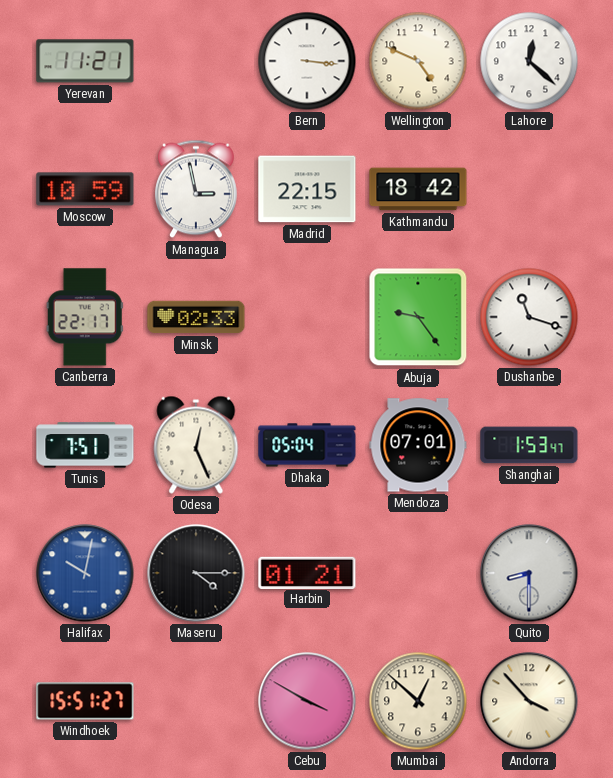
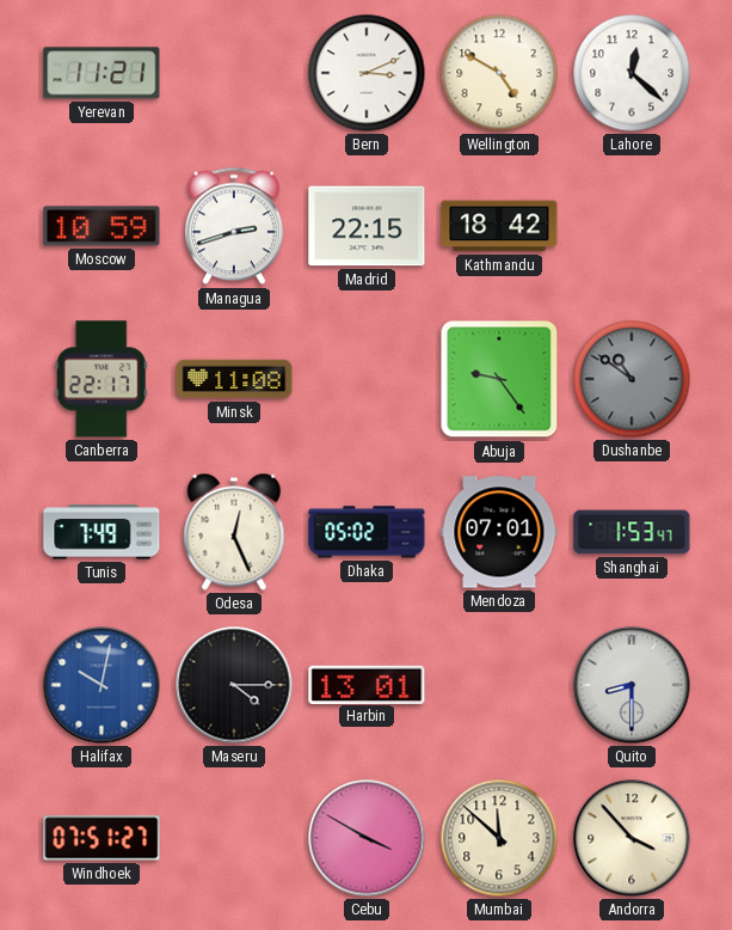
Bern: 3:16 -> 3:11 (367, 73)
Wellington: 4:49 -> 4:50 (499, 73)
Managua: 2:58 -> 2:42 (234, 226)
Minsk: 02:33 -> 11:08 (234, 379)
Dushanbe: 11:18 -> 10:51 (632, 379)
Dushanbe dial: white -> grey (632, 379)
Tunis: 7:51 -> 7:49 (102, 532)
Dhaka: 05:04 -> 05:02 (367, 532)
Harbin: 01:21 -> 13:01 (367, 684)
Windhoek: 15:51 -> 07:51 (102, 838)
Mumbai: 12:52 -> 11:52 (499, 838)
